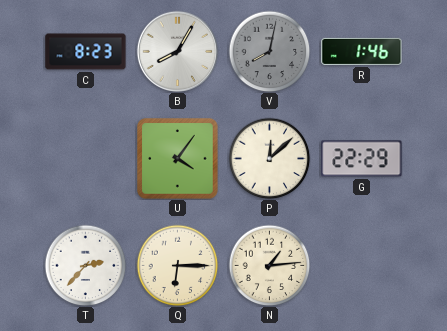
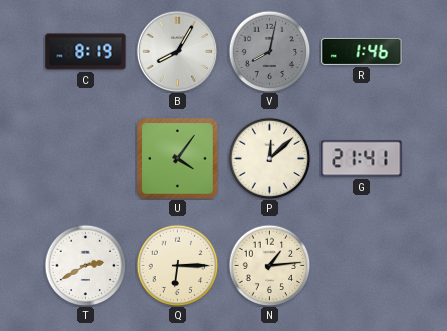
C: 8:23 -> 8:19 (86, 52)
G: 22:29 -> 21:41 (362, 159)
T: 2:37 -> 2:40 (85, 265)
